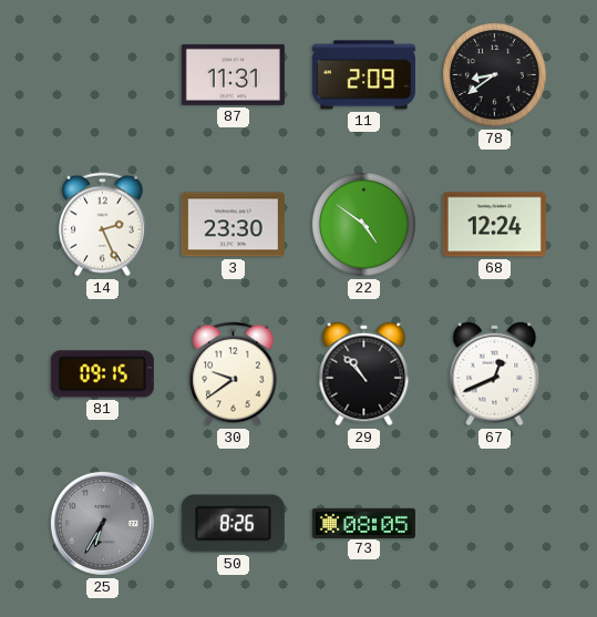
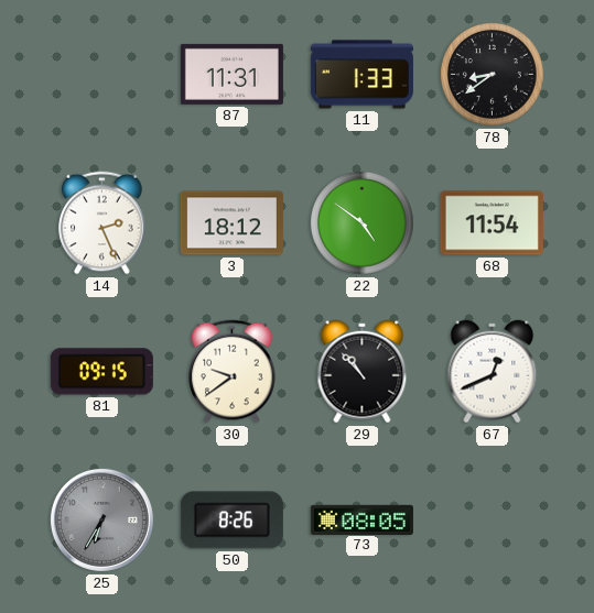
11: 2:09 -> 1:33 (361, 75)
3: 23:30 -> 18:12 (231, 223)
68: 12:24 -> 11:54 (492, 223)
